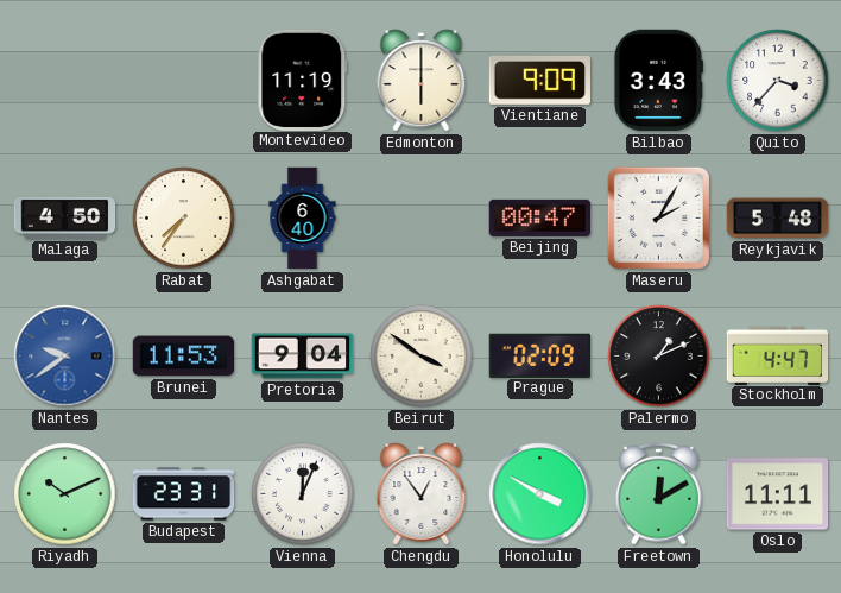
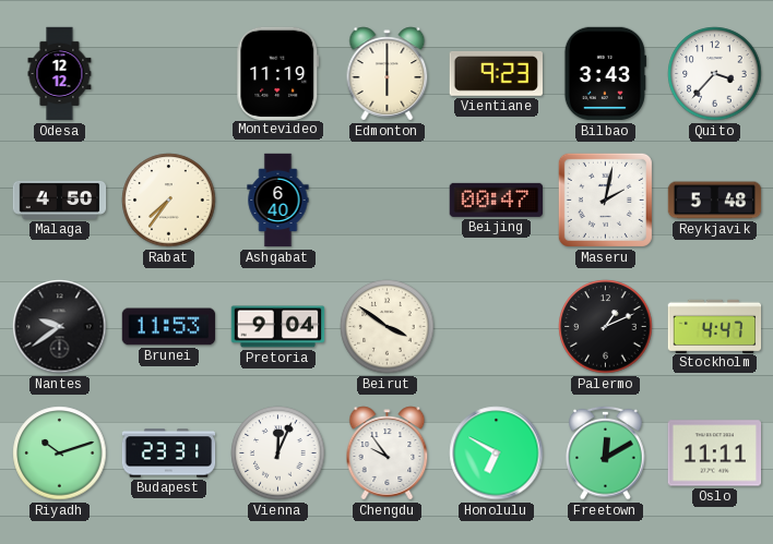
Odesa: none -> 12:12 (60, 74)
Vientiane: 9:09 -> 9:23 (496, 73)
Maseru: 2:05 -> 2:02 (605, 200)
Nantes dial: blue -> black (60, 327)
Prague: 02:09 -> none (539, 355)
Riyadh: 10:11 -> 10:12 (60, 454)
Chengdu: 12:54 -> 9:54 (388, 454)
Honolulu: 3:50 -> 6:50 (497, 454)
